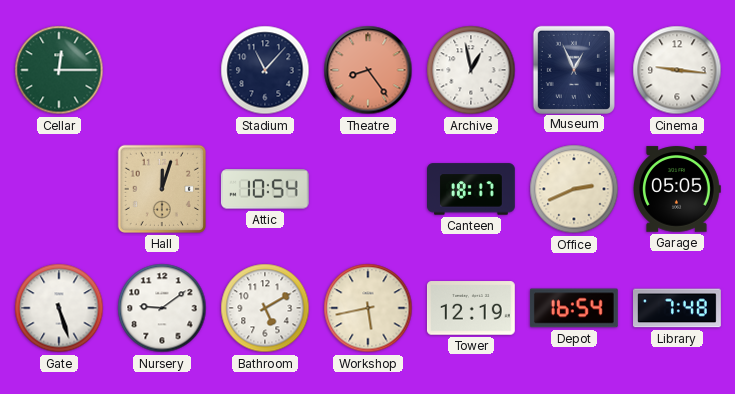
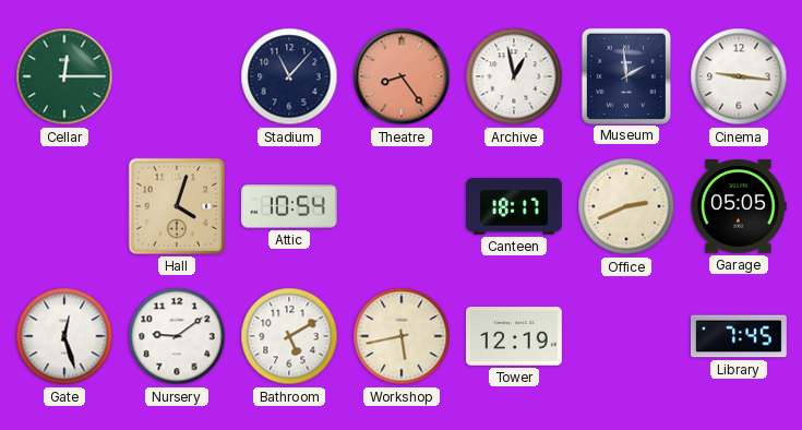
Museum: 12:56 -> 1:59 (626, 75)
Hall: 12:03 -> 4:03 (177, 206)
Gate: 5:27 -> 12:27 (64, 336)
Depot: 16:54 -> none (574, 308)
Library: 7:48 -> 7:45 (740, 336)
